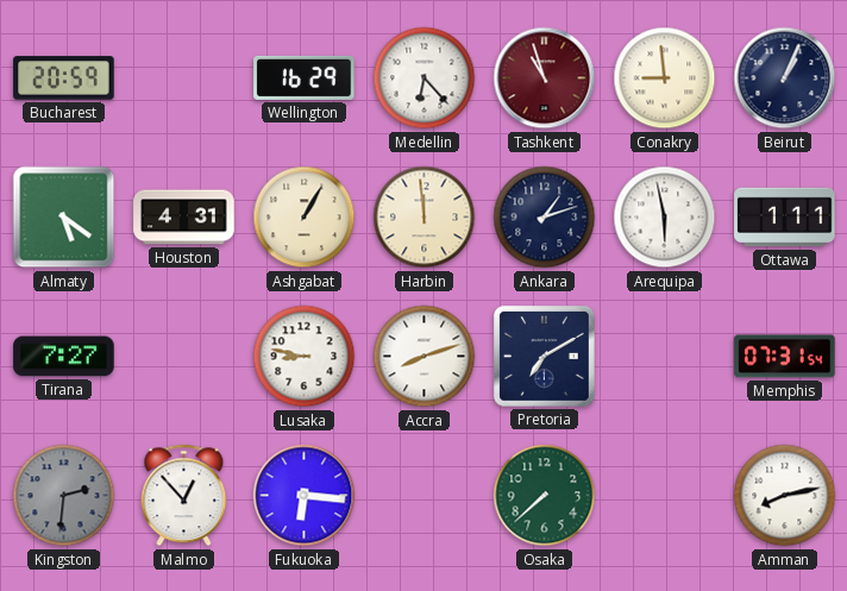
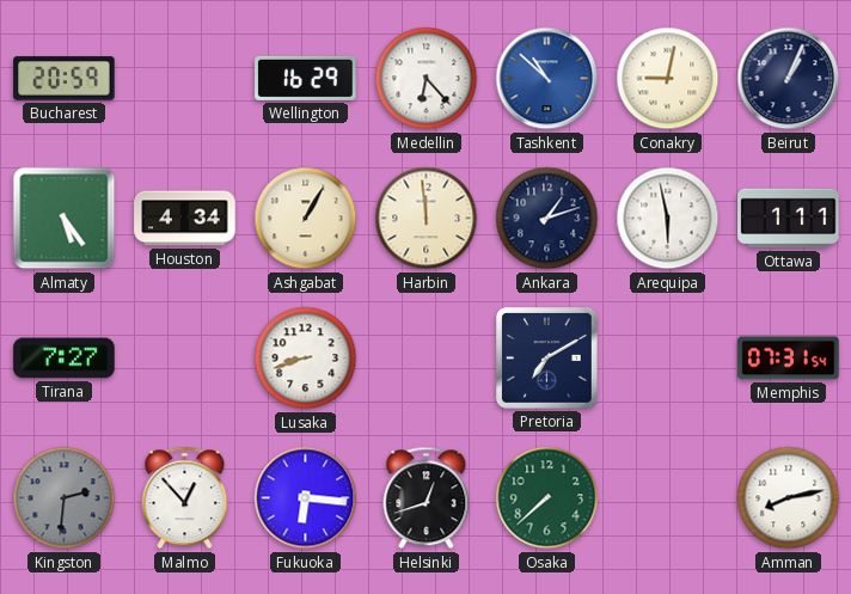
Tashkent: 10:57 -> 10:52 (547, 79)
Tashkent dial: burgundy -> blue (547, 79)
Conakry: 8:59 -> 9:02 (668, 79)
Almaty: 5:21 -> 5:24 (65, 219)
Houston: 4:31 -> 4:34 (185, 219)
Lusaka: 8:47 -> 8:42 (306, 359)
Accra: 8:12 -> none (425, 357)
Helsinki: none -> 12:42 (427, 498)
